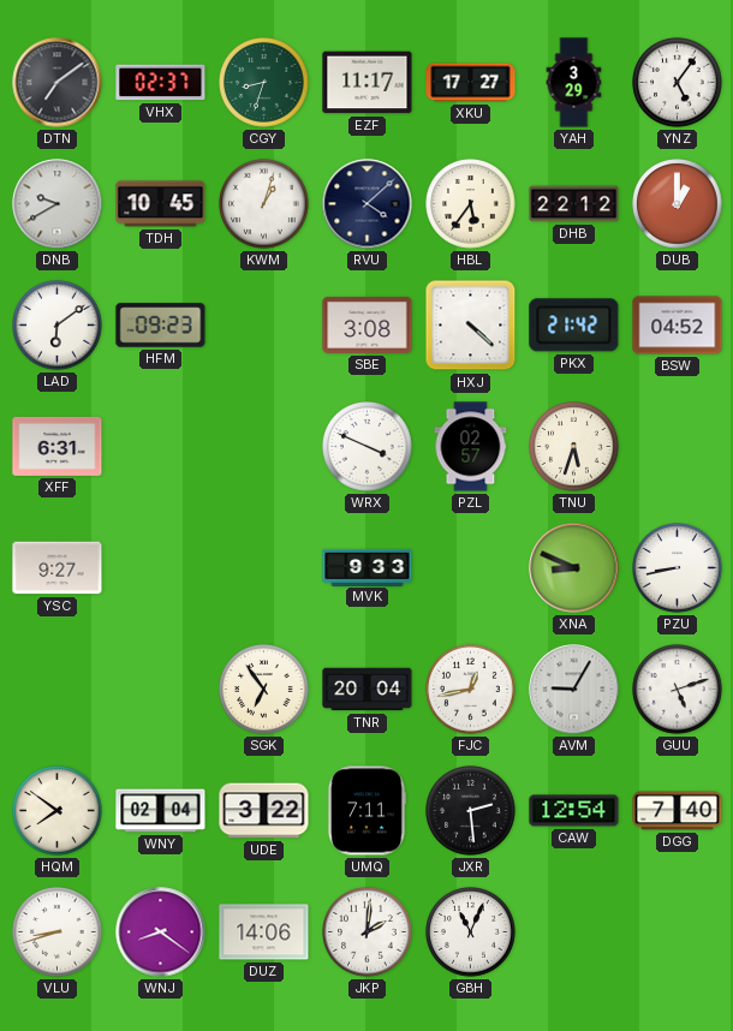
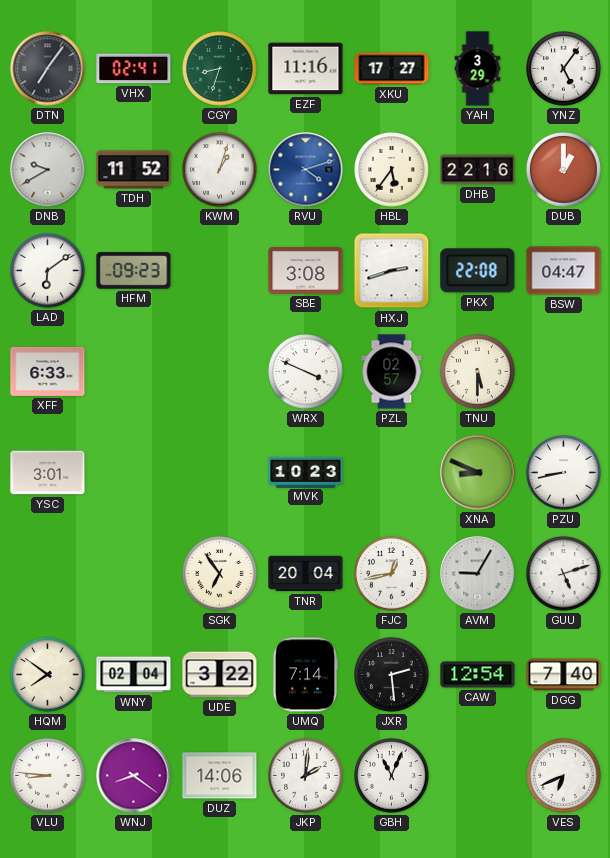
DTN: 7:09 -> 7:06 (48, 69)
VHX: 02:37 -> 02:41 (134, 69)
EZF: 11:17 -> 11:16 (306, 69)
TDH: 10:45 -> 11:52 (134, 170)
RVU: 4:08 -> 4:12 (306, 170)
RVU dial: navy -> blue (306, 170)
DHB: 22:12 -> 22:16 (478, 170)
HXJ: 4:22 -> 2:42 (392, 271)
PKX: 21:42 -> 22:08 (478, 271)
BSW: 04:52 -> 04:47 (564, 271)
XFF: 6:31 -> 6:33 (48, 371)
TNU: 5:33 -> 5:30 (478, 372)
YSC: 9:27 -> 3:01 (48, 473)
MVK: 9:33 -> 10:23 (306, 472)
UMQ: 7:11 -> 7:14 (304, 675)
VLU: 8:42 -> 8:46 (48, 776)
VES: none -> 6:41 (564, 776)
